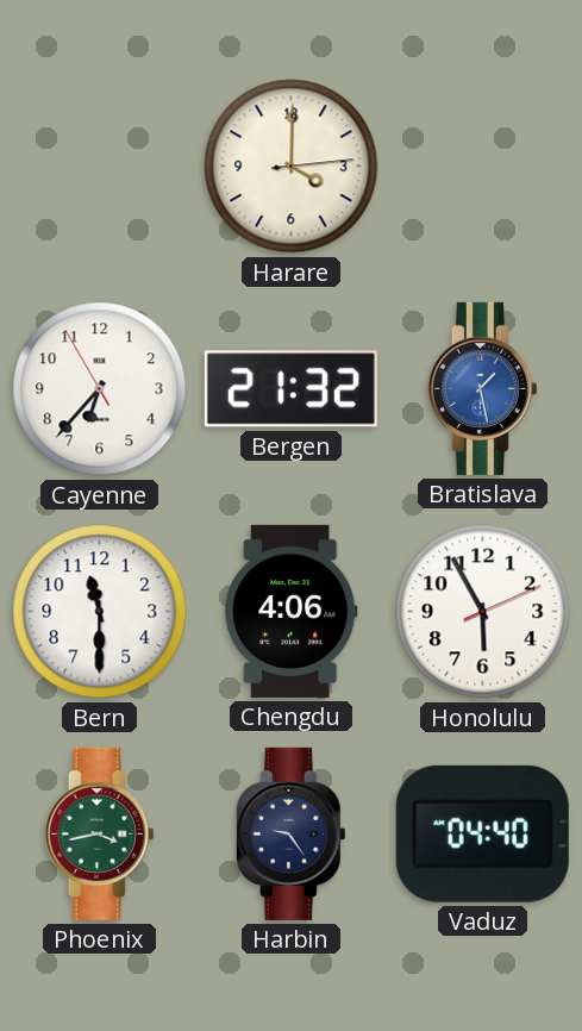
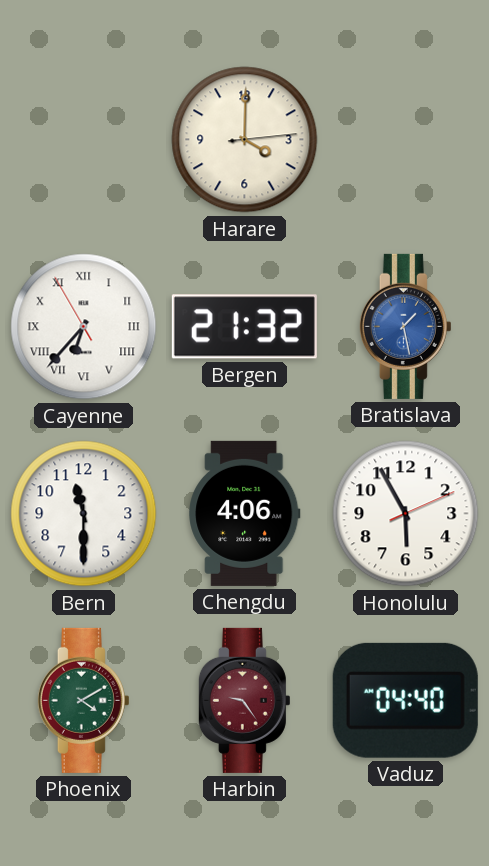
Cayenne numerals: Arabic -> Roman (84, 327)
Phoenix: 3:43 -> 4:10 (83, 700)
Harbin dial: navy -> burgundy (244, 700)
